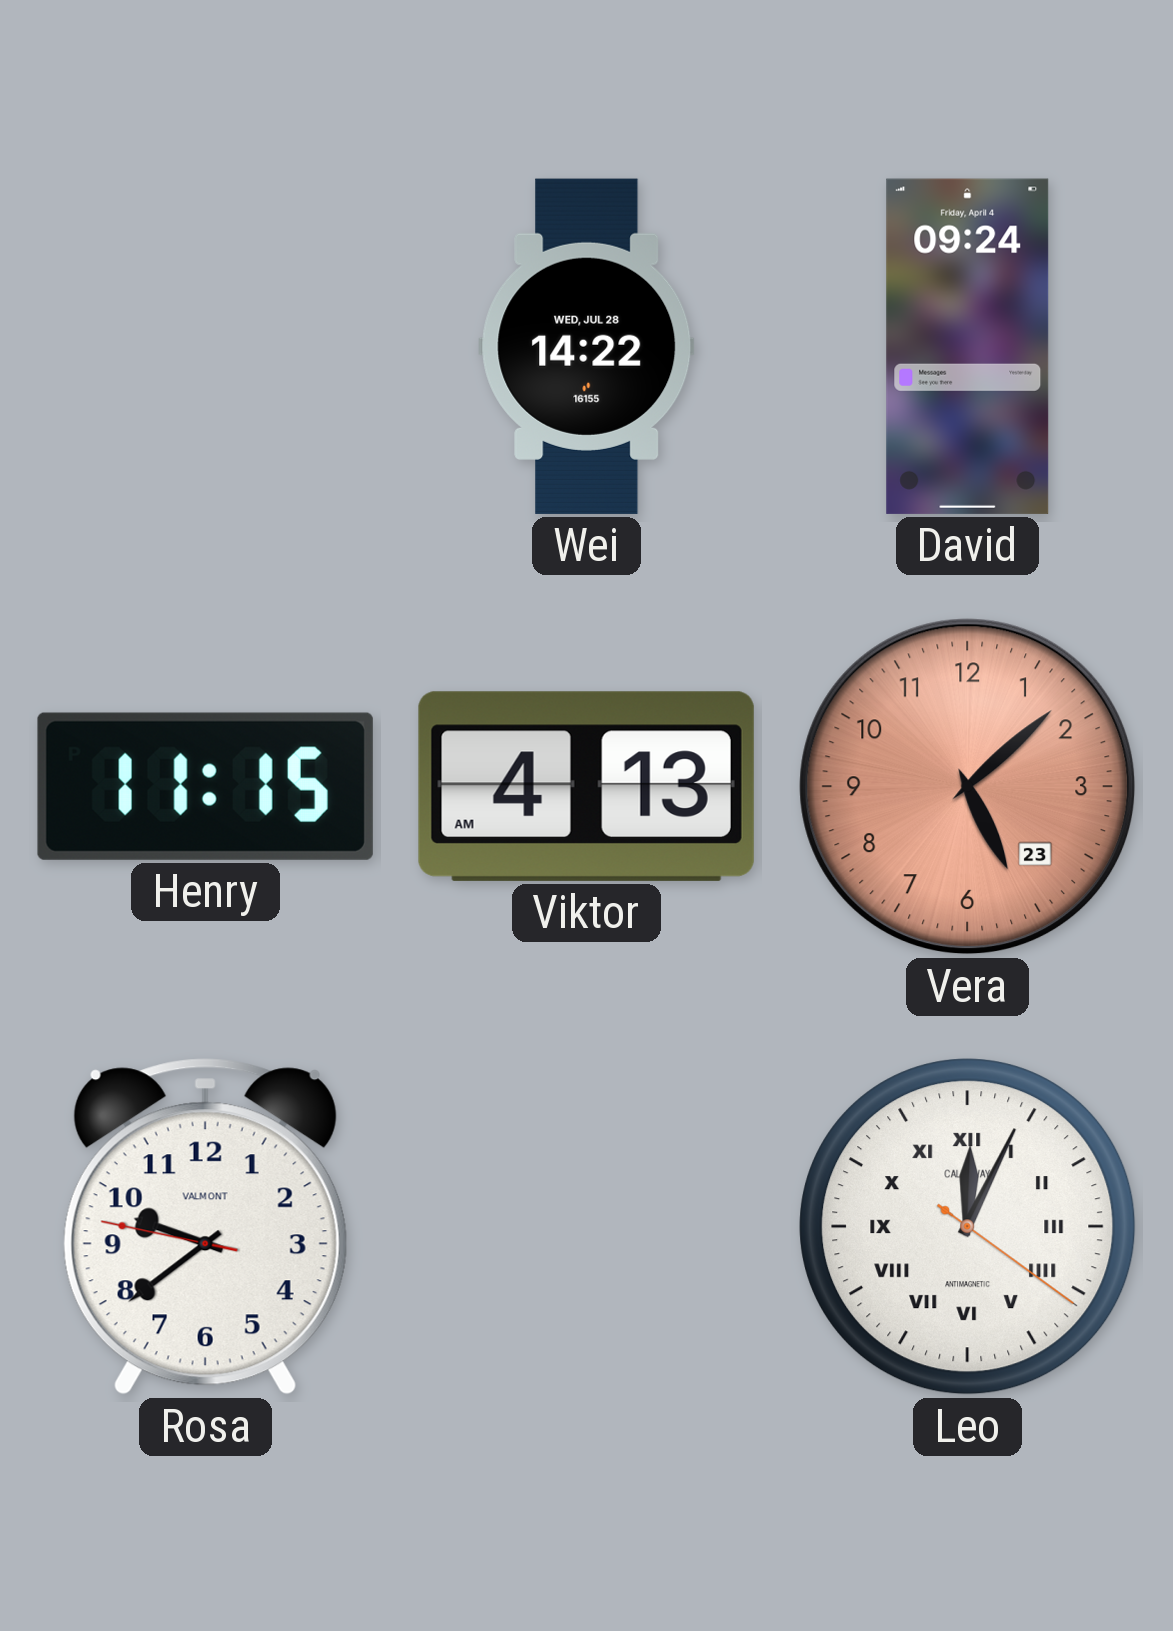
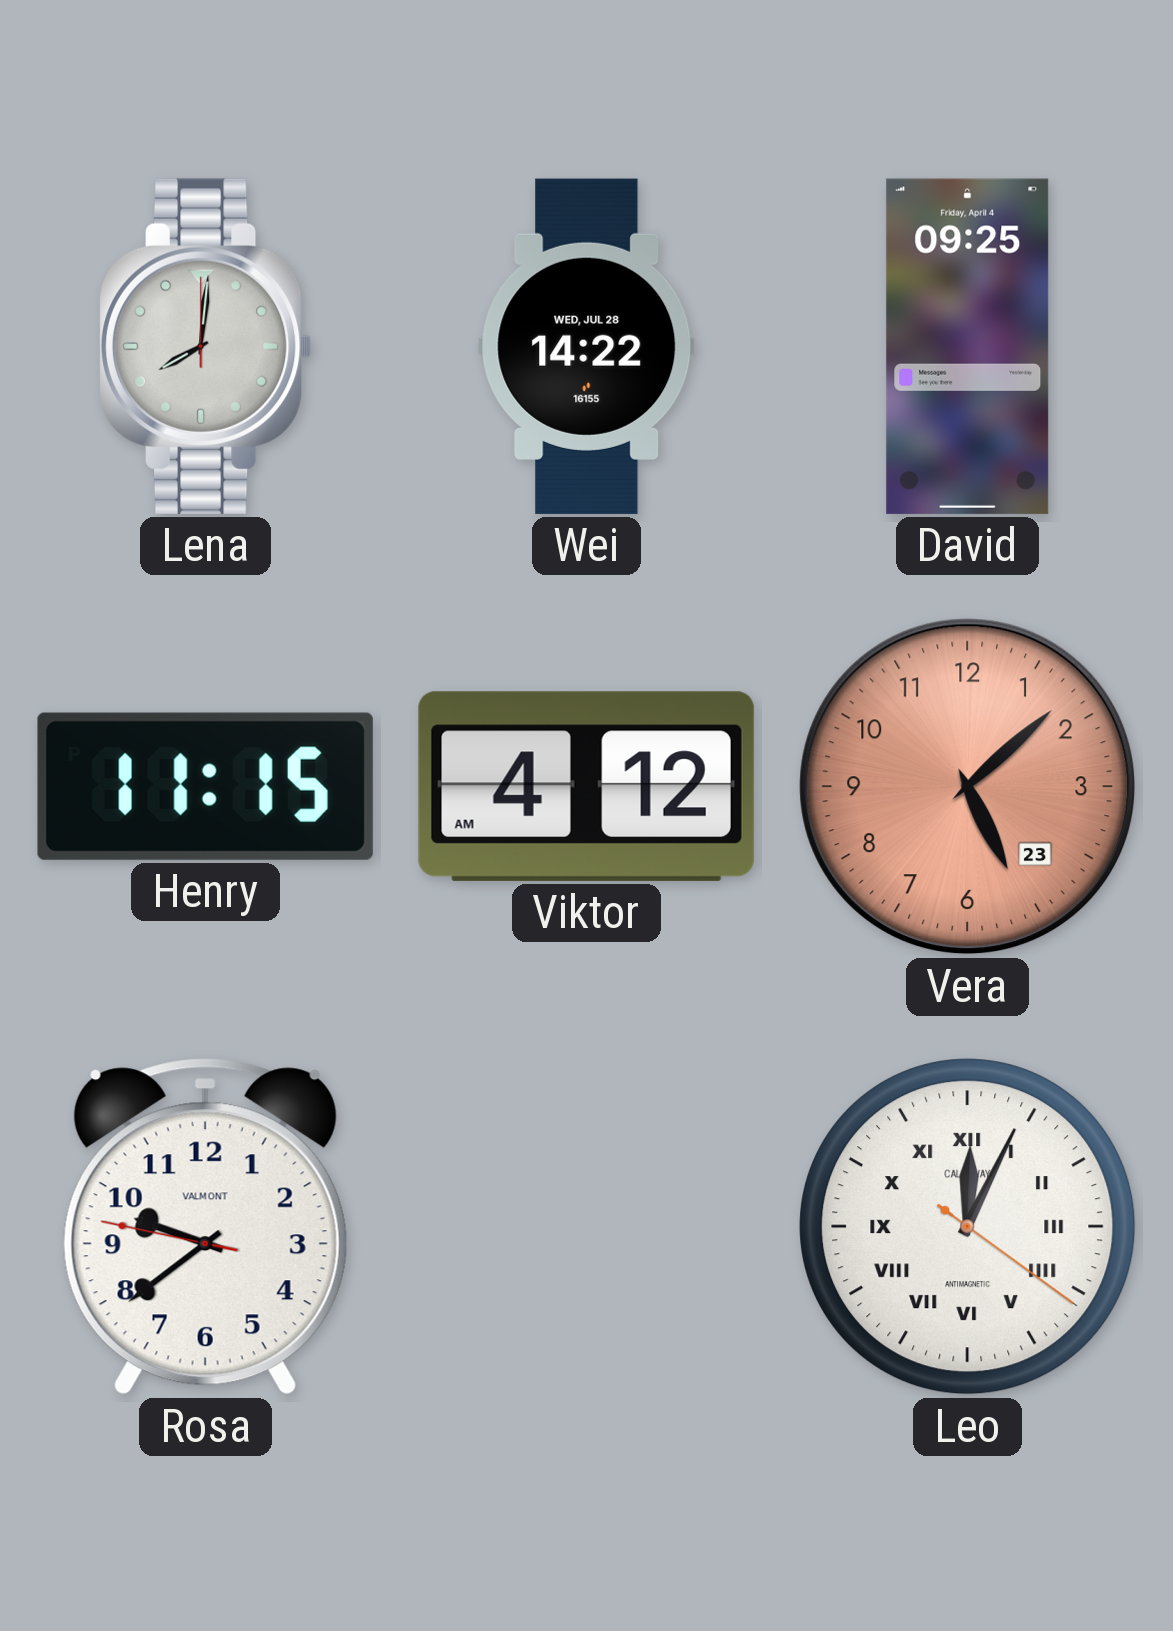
Lena: none -> 8:01 (206, 346)
David: 09:24 -> 09:25 (968, 346)
Viktor: 4:13 -> 4:12 (586, 786)
